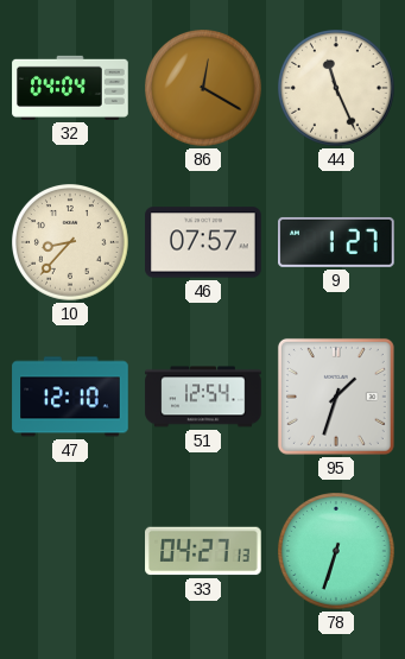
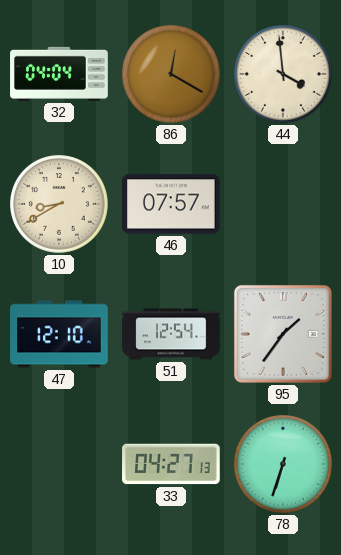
44: 11:26 -> 3:59 (284, 75)
10: 8:37 -> 8:40 (60, 205)
9: 1:27 -> none (337, 242)
95: 1:33 -> 1:36 (283, 334)
